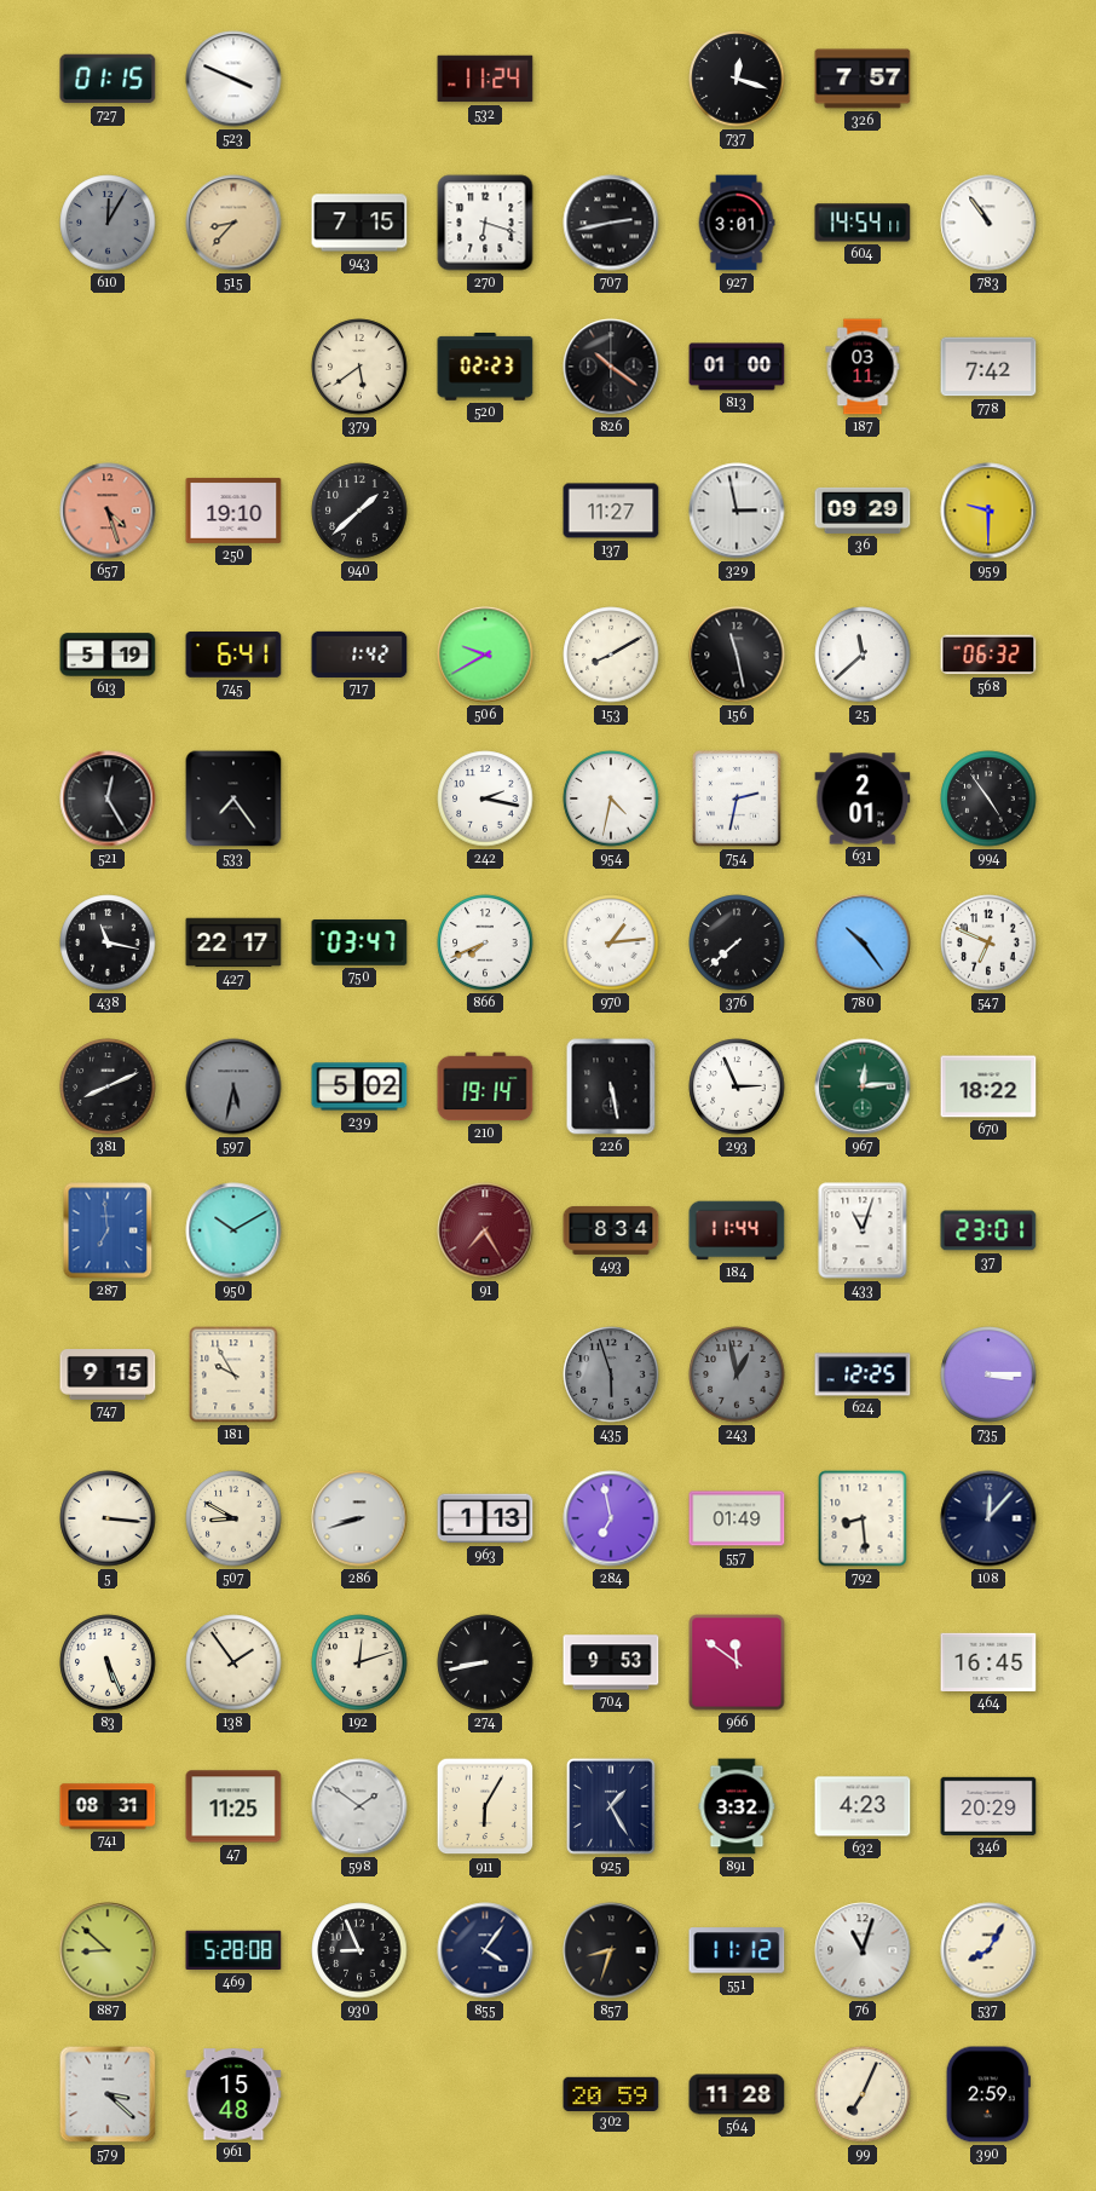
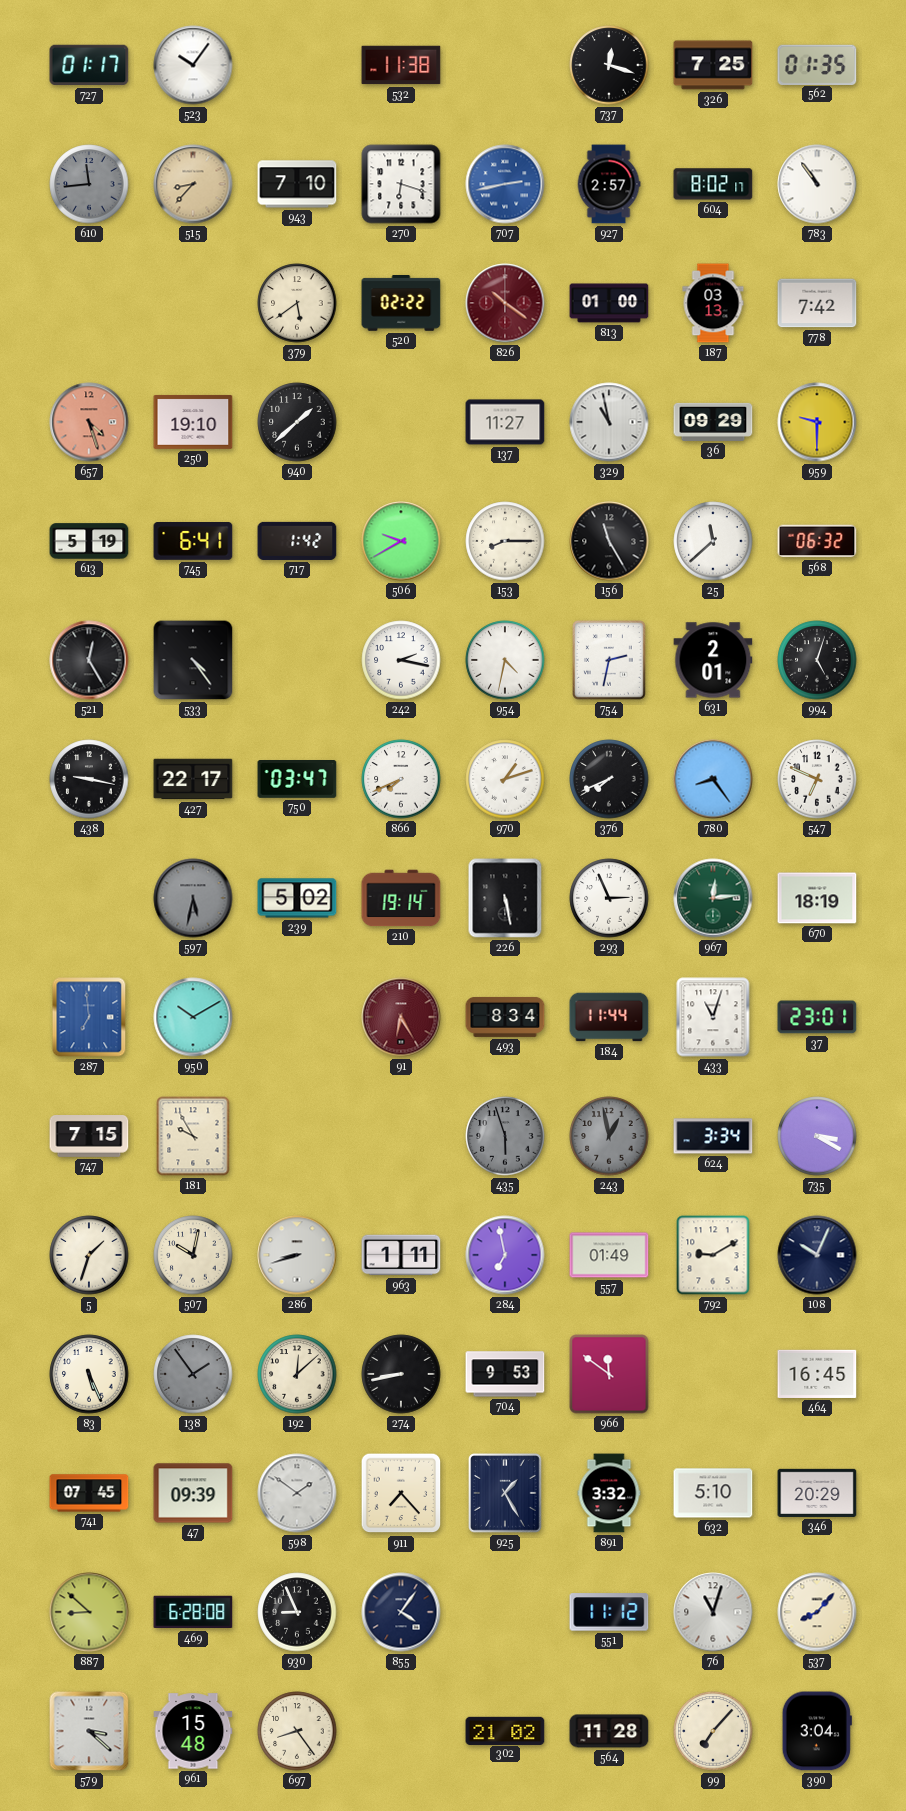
727: 01:15 -> 01:17 (89, 65)
523: 3:49 -> 10:06 (193, 65)
532: 11:24 -> 11:38 (401, 65)
326: 7:57 -> 7:25 (713, 65)
562: none -> 01:35 (817, 64)
610: 12:05 -> 11:44 (89, 184)
943: 7:15 -> 7:10 (297, 184)
707 dial: black -> blue (505, 184)
927: 3:01 -> 2:57 (609, 184)
604: 14:54 -> 8:02 (713, 184)
520: 02:23 -> 02:22 (401, 303)
826 dial: black -> burgundy (505, 303)
187: 03:11 -> 03:13 (713, 303)
329: 2:58 -> 10:58 (609, 422)
153: 8:10 -> 8:15 (505, 541)
156: 11:28 -> 11:25 (609, 541)
533: 7:24 -> 4:24 (193, 660)
994: 4:54 -> 5:03 (817, 660)
438: 11:17 -> 9:17 (89, 779)
970: 1:14 -> 1:12 (505, 779)
376: 7:38 -> 7:41 (609, 779)
780: 10:24 -> 8:24 (713, 779)
381: 8:11 -> none (108, 1086)
670: 18:22 -> 18:19 (817, 898)
91: 7:25 -> 6:25 (401, 1017)
747: 9:15 -> 7:15 (89, 1137)
624: 12:25 -> 3:34 (713, 1136)
735: 3:15 -> 3:20 (817, 1136)
5: 3:16 -> 1:33 (89, 1255)
507: 8:50 -> 10:02 (193, 1255)
963: 1:13 -> 1:11 (401, 1255)
792: 8:29 -> 9:10 (713, 1255)
108: 12:07 -> 10:04 (817, 1255)
138 dial: cream -> grey (193, 1374)
192: 12:12 -> 12:08 (297, 1374)
741: 08:31 -> 07:45 (89, 1493)
47: 11:25 -> 09:39 (193, 1493)
911: 6:05 -> 7:23 (401, 1493)
632: 4:23 -> 5:10 (713, 1493)
469: 5:28 -> 6:28 (193, 1612)
857: 8:33 -> none (611, 1950)
537: 8:05 -> 8:07 (817, 1612)
697: none -> 8:24 (297, 1731)
302: 20:59 -> 21:02 (505, 1730)
99: 7:04 -> 7:07 (713, 1731)
390: 2:59 -> 3:04 (817, 1731)
